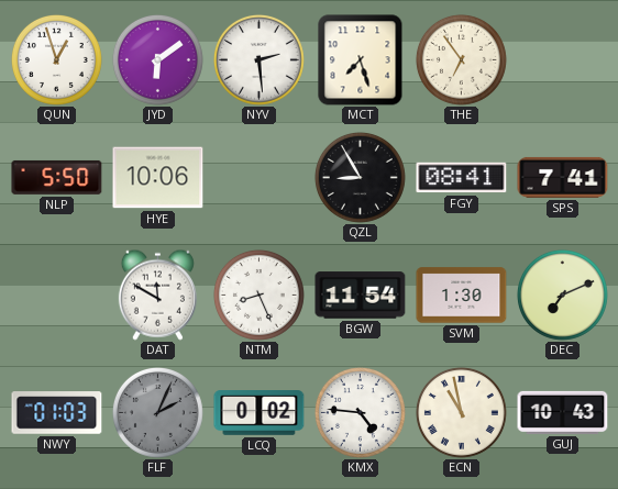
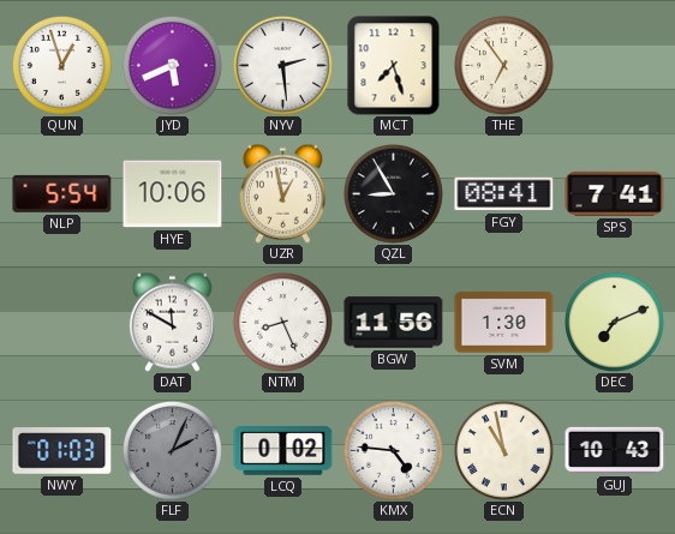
JYD: 6:09 -> 5:41 (172, 65)
NLP: 5:50 -> 5:54 (62, 193)
UZR: none -> 12:58 (282, 193)
BGW: 11:54 -> 11:56 (394, 323)
